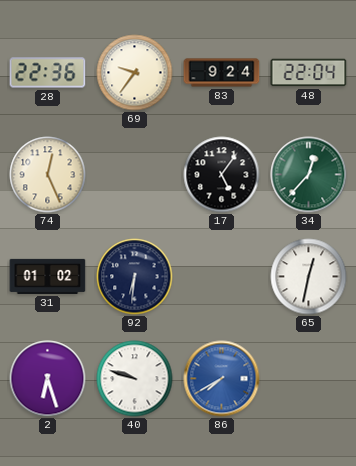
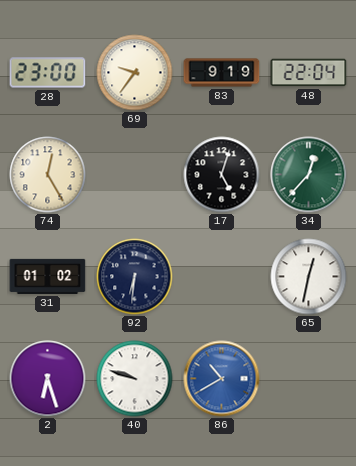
28: 22:36 -> 23:00 (48, 73)
83: 9:24 -> 9:19 (222, 73)
74: 12:26 -> 12:25 (48, 175)
17: 5:06 -> 5:03 (222, 175)
86: 7:40 -> 10:40 (222, 379)
